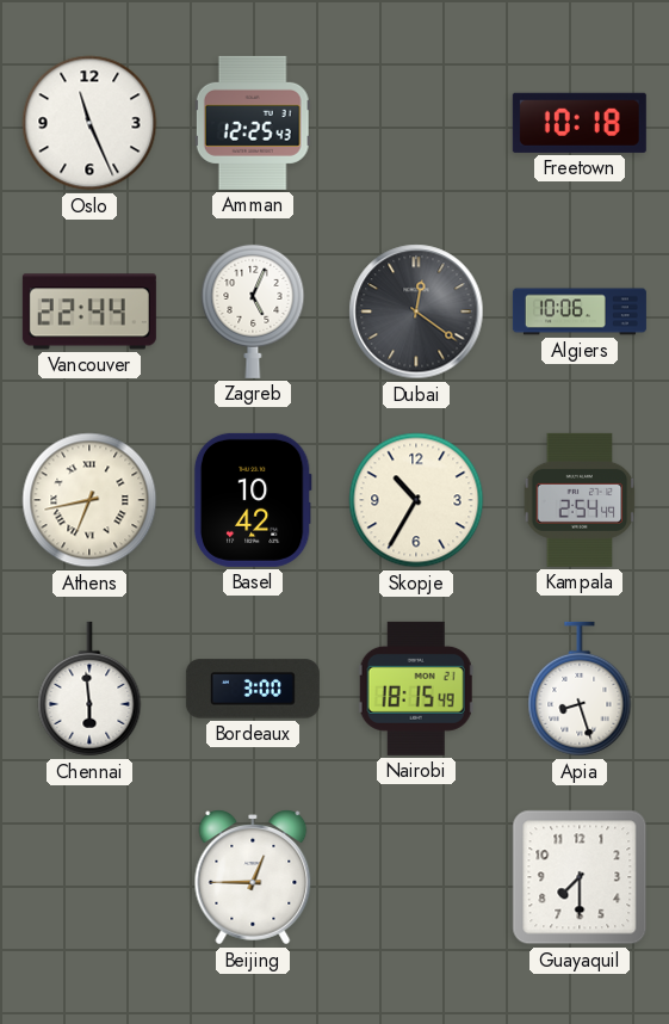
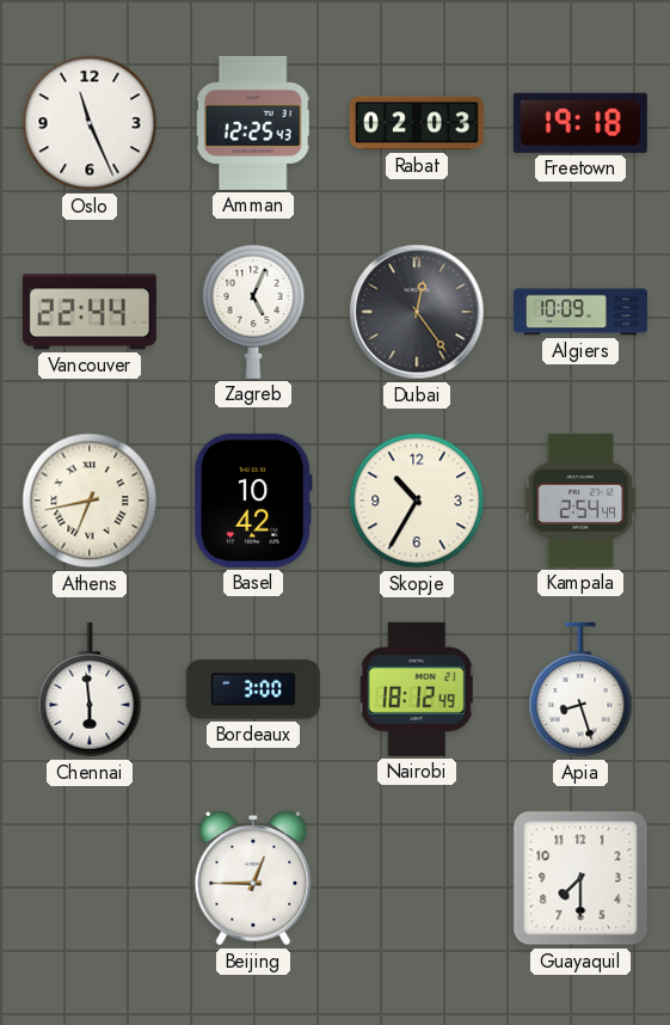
Rabat: none -> 02:03 (417, 123)
Freetown: 10:18 -> 19:18 (580, 123)
Dubai: 12:21 -> 12:24 (417, 312)
Algiers: 10:06 -> 10:09 (580, 312)
Nairobi: 18:15 -> 18:12 (417, 689)
